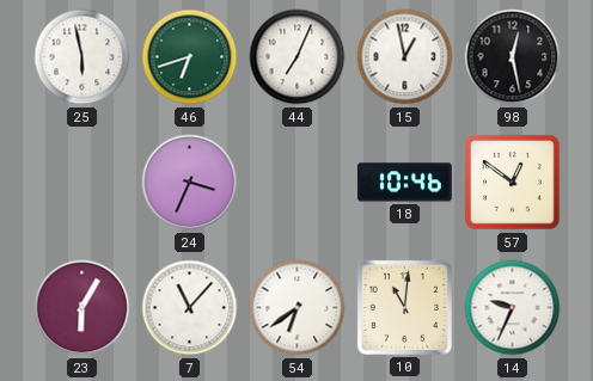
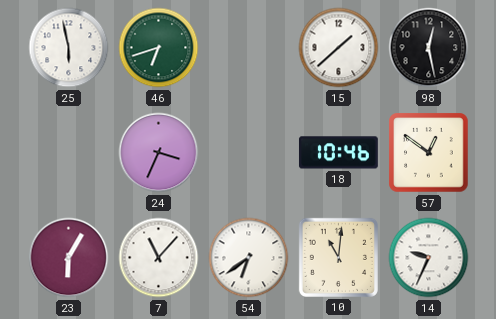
44: 7:04 -> none (298, 57)
15: 12:58 -> 1:38 (339, 48)
